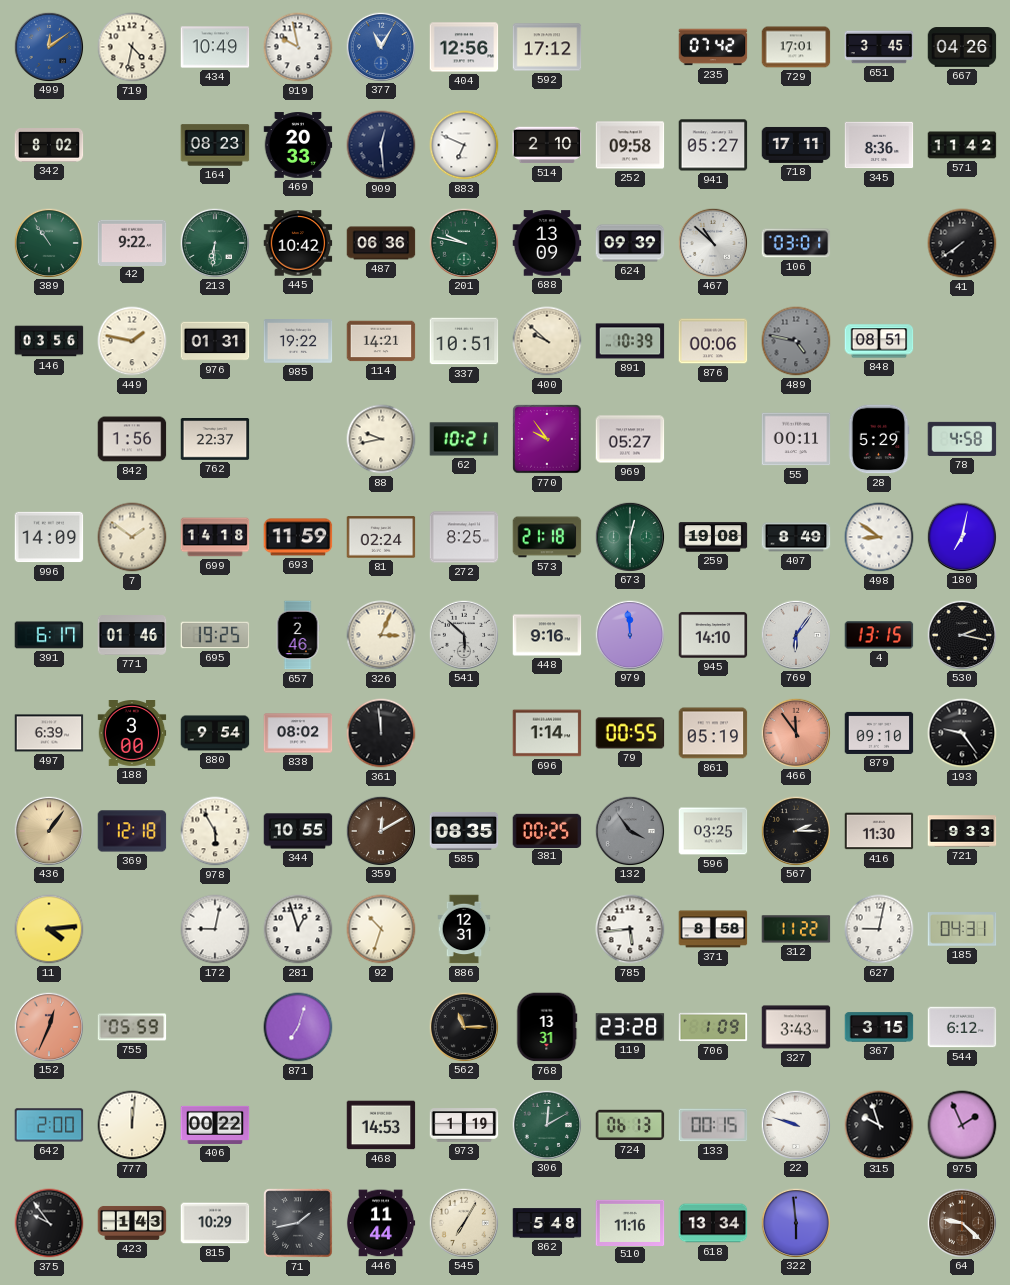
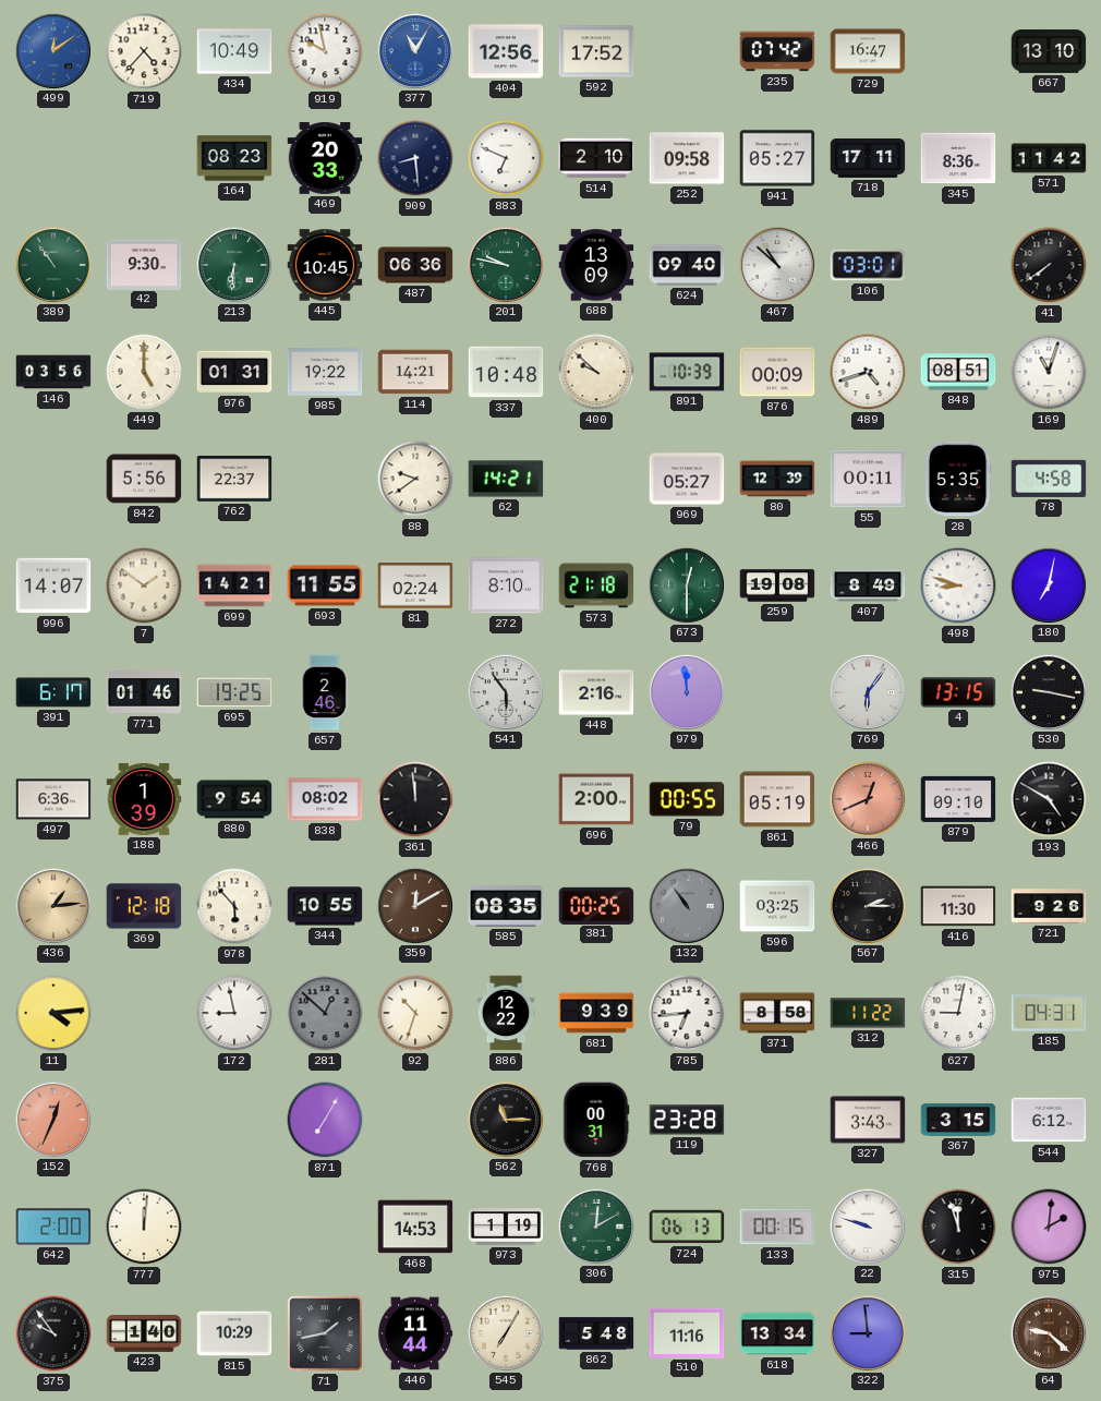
719: 4:32 -> 4:37 (144, 51)
592: 17:12 -> 17:52 (596, 51)
729: 17:01 -> 16:47 (868, 51)
651: 3:45 -> none (879, 47)
667: 04:26 -> 13:10 (1049, 51)
342: 8:02 -> none (49, 146)
909: 12:29 -> 8:29 (415, 158)
42: 9:22 -> 9:30 (144, 264)
445: 10:42 -> 10:45 (325, 265)
624: 09:39 -> 09:40 (687, 265)
449: 1:47 -> 5:00 (144, 372)
337: 10:51 -> 10:48 (506, 372)
876: 00:06 -> 00:09 (777, 372)
489: 4:47 -> 4:42 (868, 372)
489 dial: grey -> white (868, 372)
169: none -> 11:03 (1049, 372)
842: 1:56 -> 5:56 (144, 479)
88: 9:43 -> 9:39 (415, 479)
62: 10:21 -> 14:21 (506, 479)
770: 9:54 -> none (547, 439)
80: none -> 12:39 (777, 479)
28: 5:29 -> 5:35 (958, 479)
996: 14:09 -> 14:07 (53, 585)
699: 14:18 -> 14:21 (234, 585)
693: 11:59 -> 11:55 (325, 585)
272: 8:25 -> 8:10 (506, 585)
498: 8:51 -> 8:48 (958, 585)
326: 3:04 -> none (381, 635)
541: 5:52 -> 5:54 (505, 691)
448: 9:16 -> 2:16 (596, 692)
945: 14:10 -> none (713, 635)
530: 2:17 -> 9:17 (1048, 691)
497: 6:39 -> 6:36 (53, 799)
188: 3:00 -> 1:39 (144, 800)
696: 1:14 -> 2:00 (596, 799)
466: 11:54 -> 12:41 (867, 798)
193: 9:24 -> 4:50 (1049, 799)
436: 1:06 -> 1:14 (52, 905)
978: 5:55 -> 5:53 (234, 906)
132: 3:54 -> 10:54 (686, 905)
721: 9:33 -> 9:26 (1049, 906)
172: 9:02 -> 8:58 (234, 1013)
281: 12:57 -> 12:52 (325, 1013)
281 dial: white -> grey (325, 1013)
886: 12:31 -> 12:22 (506, 1013)
681: none -> 9:39 (596, 1013)
785: 5:44 -> 6:44 (687, 1013)
755: 05:59 -> none (132, 1027)
871: 7:03 -> 7:05 (325, 1120)
768: 13:31 -> 00:31 (596, 1120)
706: 1:09 -> none (713, 1027)
406: 00:22 -> none (215, 1125)
315: 9:57 -> 11:57 (958, 1227)
975: 1:56 -> 2:01 (1049, 1227)
423: 1:43 -> 1:40 (144, 1333)
322: 5:59 -> 8:59 (867, 1332)
